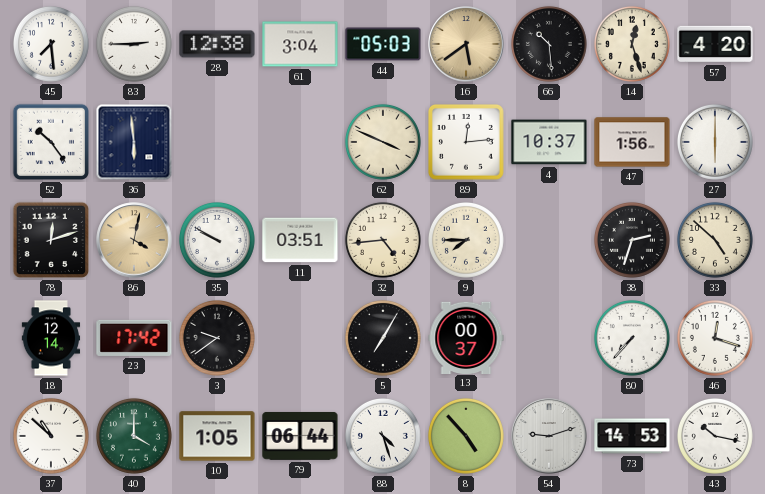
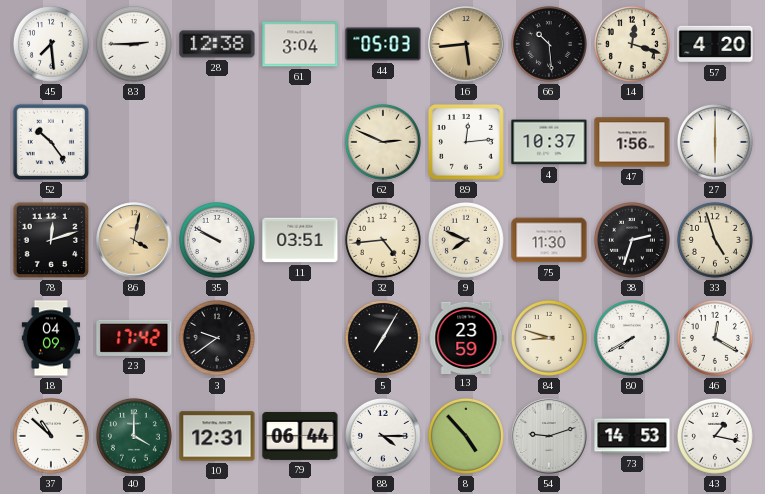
16: 5:39 -> 5:44 (466, 44)
14: 12:27 -> 12:18 (632, 44)
36: 5:59 -> none (134, 142)
62: 3:49 -> 2:49 (383, 142)
9: 7:45 -> 7:49 (466, 240)
75: none -> 11:30 (549, 240)
33: 4:52 -> 4:57 (715, 240)
18: 12:14 -> 04:09 (51, 338)
13: 00:37 -> 23:59 (466, 337)
84: none -> 8:48 (549, 338)
80: 7:37 -> 7:40 (632, 338)
46: 12:18 -> 12:20 (715, 338)
10: 1:05 -> 12:31 (217, 436)
88: 4:27 -> 4:15 (383, 436)
43: 10:17 -> 1:17 (715, 436)
